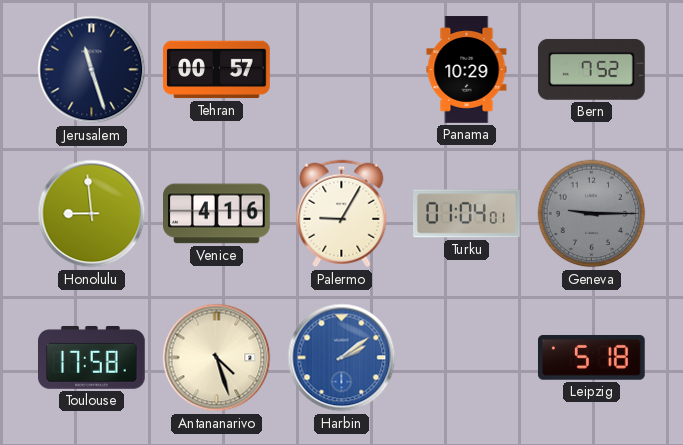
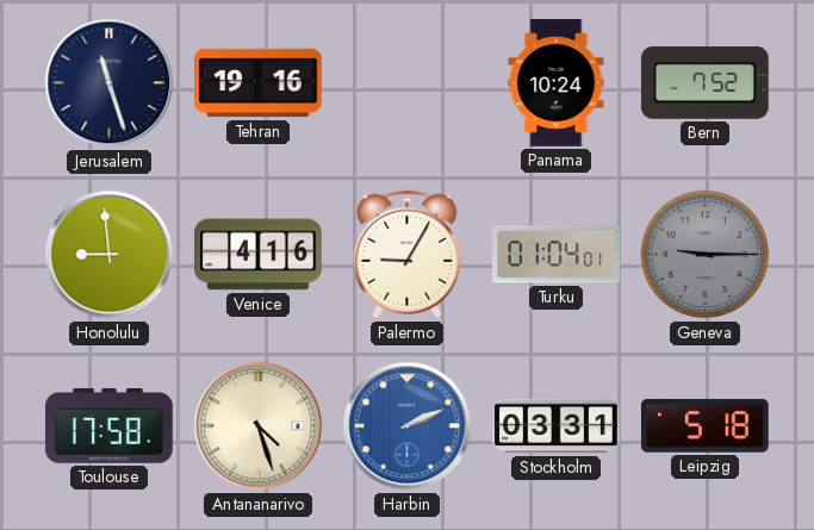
Tehran: 00:57 -> 19:16 (259, 83)
Panama: 10:29 -> 10:24 (557, 83)
Harbin: 2:09 -> 2:11 (408, 426)
Stockholm: none -> 03:31 (557, 426)
